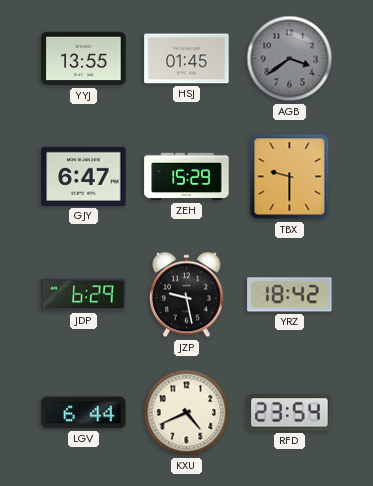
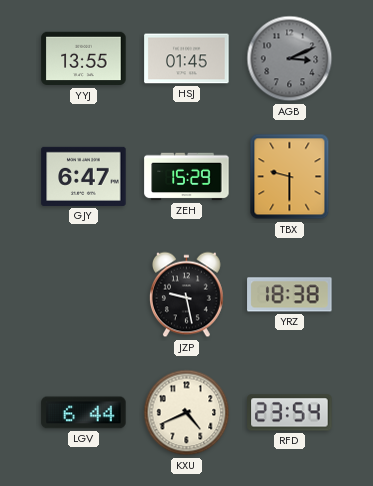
AGB: 3:39 -> 3:11 (290, 59)
JDP: 6:29 -> none (84, 295)
YRZ: 18:42 -> 18:38 (290, 295)
